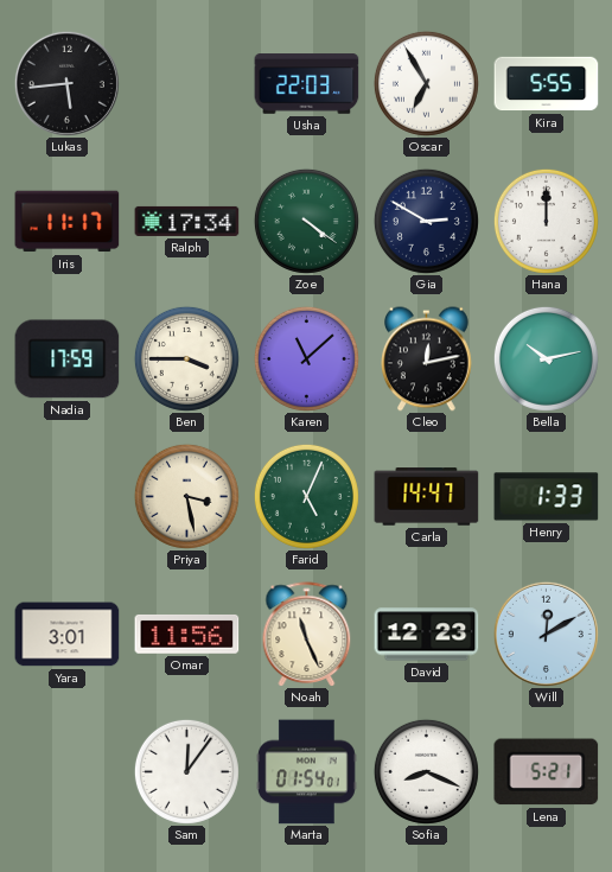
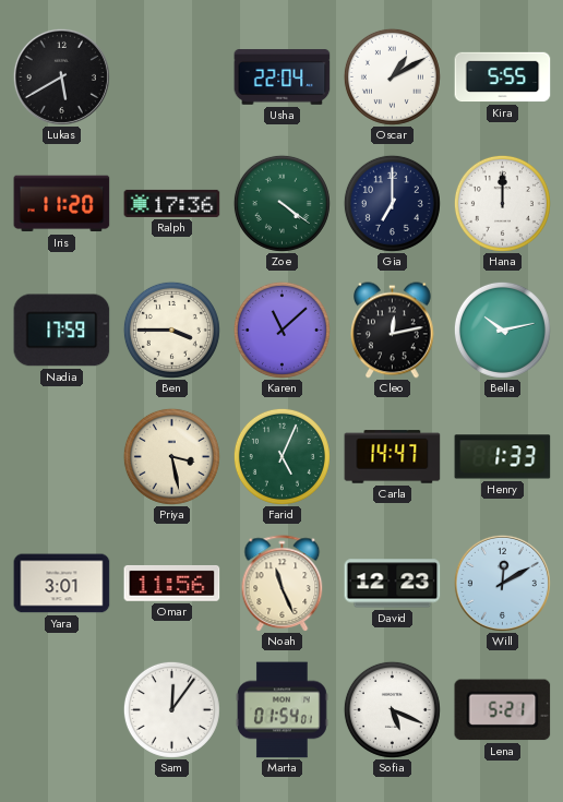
Lukas: 5:44 -> 5:40 (61, 76)
Usha: 22:03 -> 22:04 (283, 77)
Oscar: 6:55 -> 1:10 (392, 76)
Iris: 11:17 -> 11:20 (62, 204)
Ralph: 17:34 -> 17:36 (172, 203)
Gia: 2:50 -> 7:00 (392, 203)
Sofia: 8:19 -> 5:19 (392, 709)
